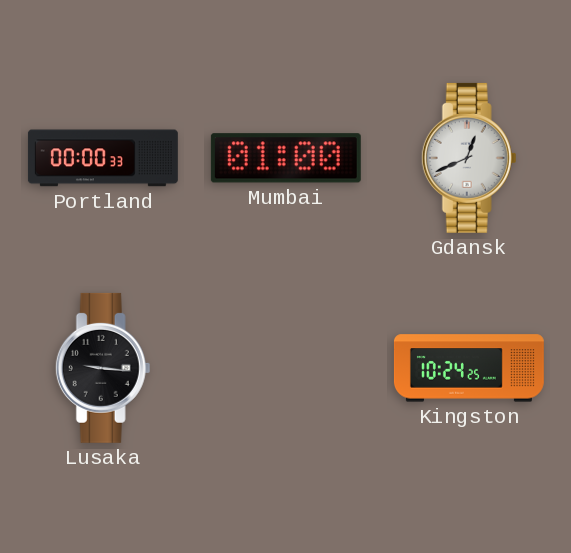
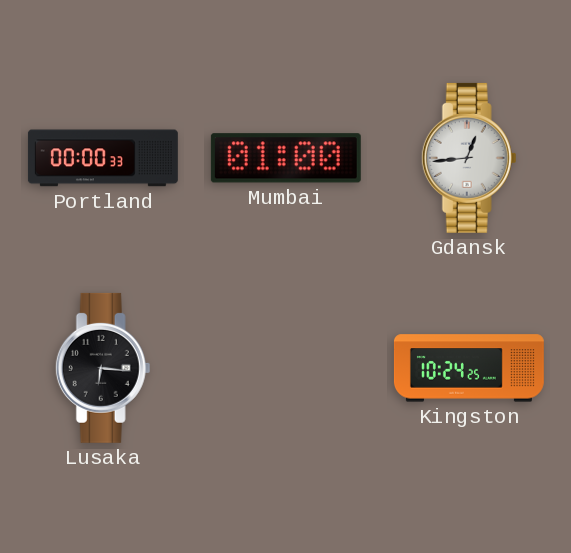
Gdansk: 12:41 -> 12:44 (469, 158)
Lusaka: 9:16 -> 6:16 (103, 368)
